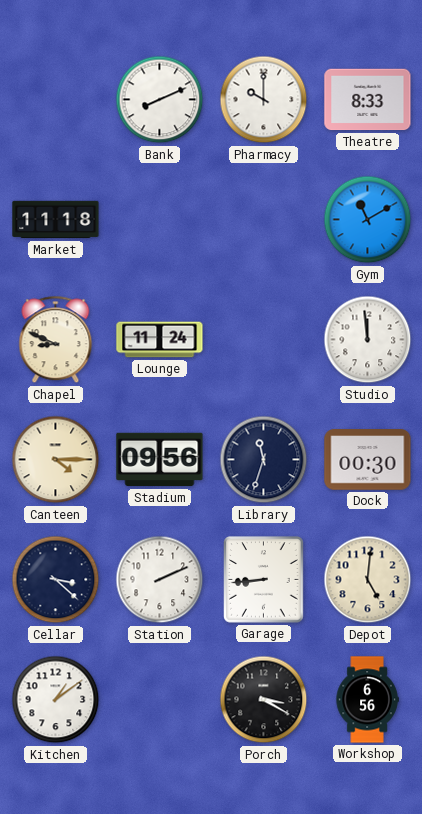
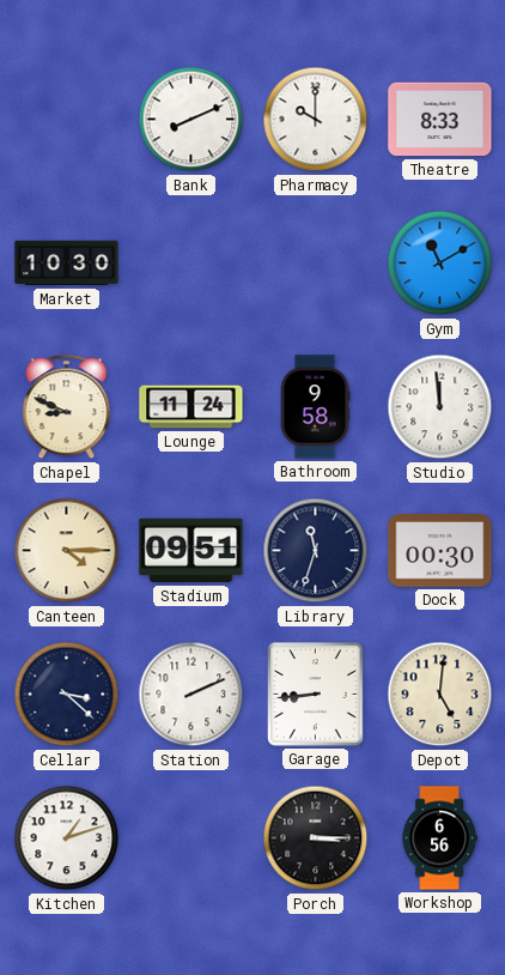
Market: 11:18 -> 10:30 (67, 264)
Bathroom: none -> 9:58 (315, 407)
Stadium: 09:56 -> 09:51 (191, 551)
Kitchen: 1:09 -> 1:12 (67, 838)
Porch: 3:20 -> 3:15 (316, 838)
